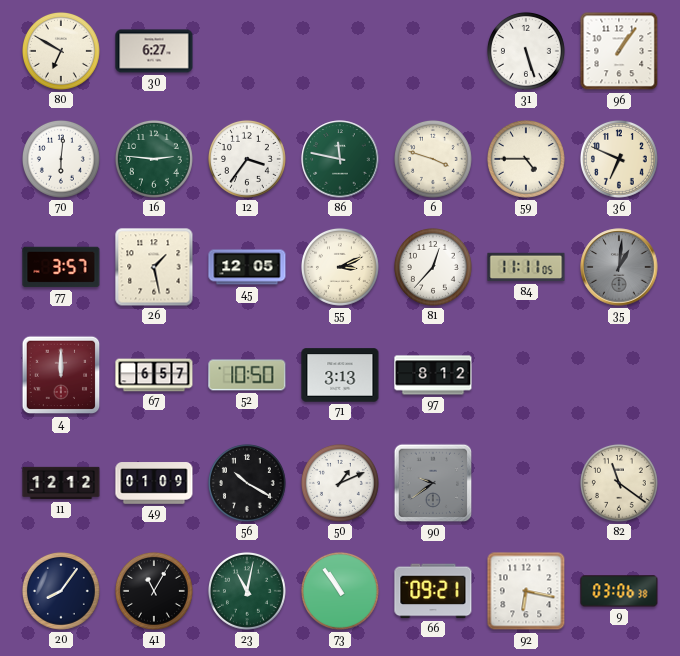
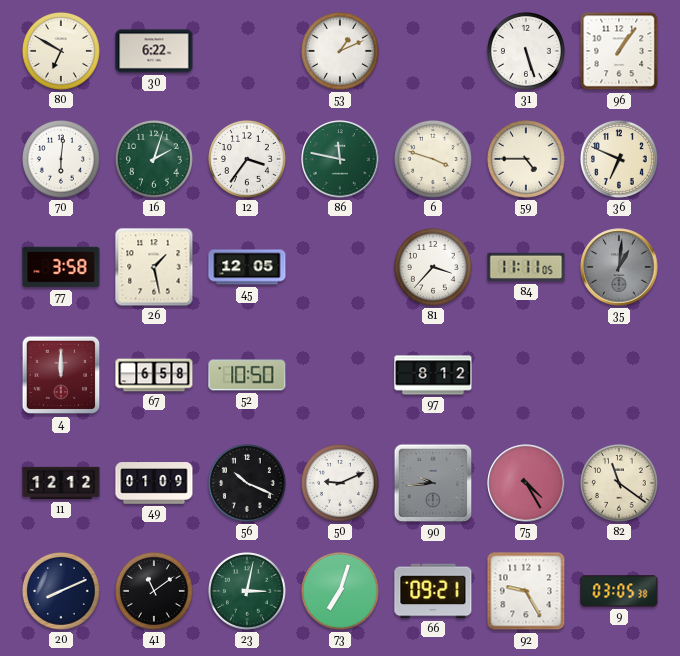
30: 6:27 -> 6:22 (154, 51)
53: none -> 1:11 (340, 51)
16: 2:46 -> 2:03 (154, 159)
77: 3:57 -> 3:58 (61, 267)
55: 3:11 -> none (340, 267)
81: 12:37 -> 3:37 (433, 267)
67: 6:57 -> 6:58 (154, 375)
71: 3:13 -> none (340, 375)
56: 10:20 -> 10:19 (247, 483)
50: 1:11 -> 9:11 (340, 483)
90: 9:39 -> 9:44 (433, 483)
75: none -> 4:25 (526, 483)
20: 8:06 -> 8:11 (61, 591)
41: 11:05 -> 11:09 (154, 591)
23: 11:02 -> 3:02 (247, 591)
73: 10:54 -> 7:03 (340, 591)
92: 6:17 -> 9:25 (526, 591)
9: 03:06 -> 03:05 (619, 591)
